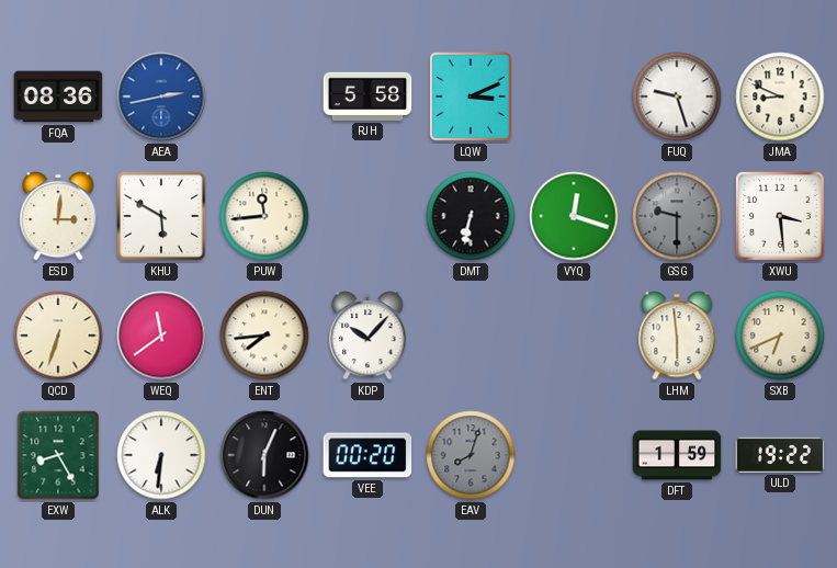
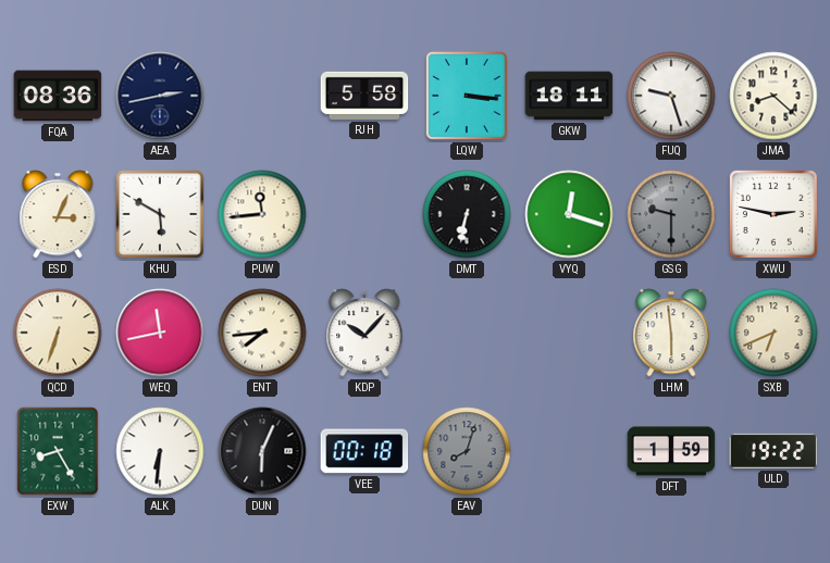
AEA dial: blue -> navy (160, 96)
LQW: 3:11 -> 3:16 (467, 96)
GKW: none -> 18:11 (569, 96)
JMA: 8:49 -> 8:22 (773, 96)
ESD: 3:01 -> 3:04 (58, 214)
XWU: 3:29 -> 2:47 (773, 214)
WEQ: 11:39 -> 11:43 (160, 333)
VEE: 00:20 -> 00:18 (364, 451)
